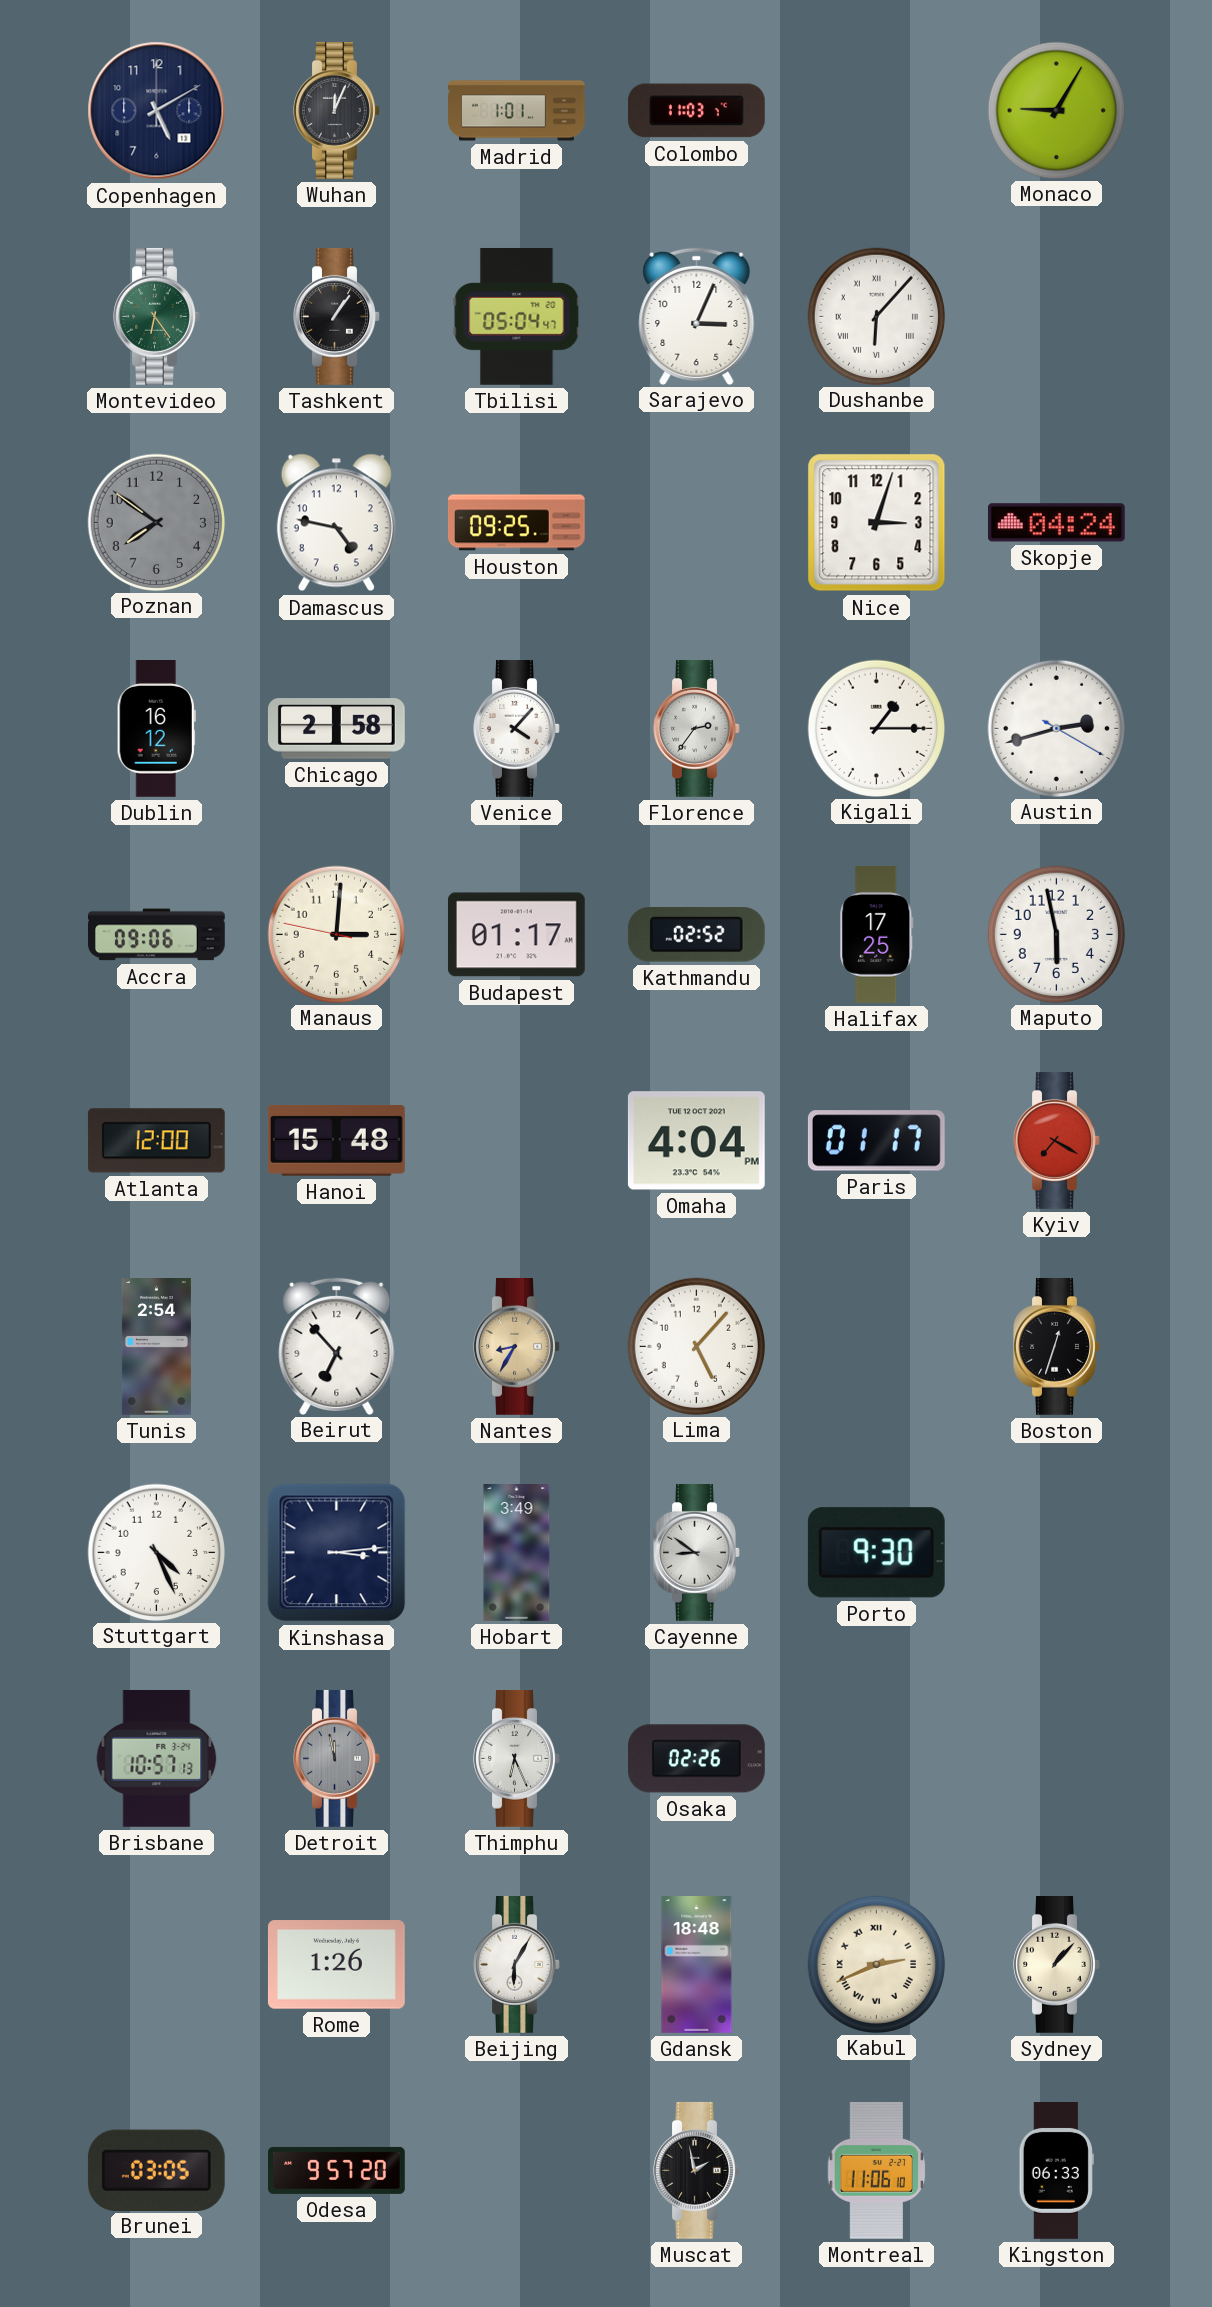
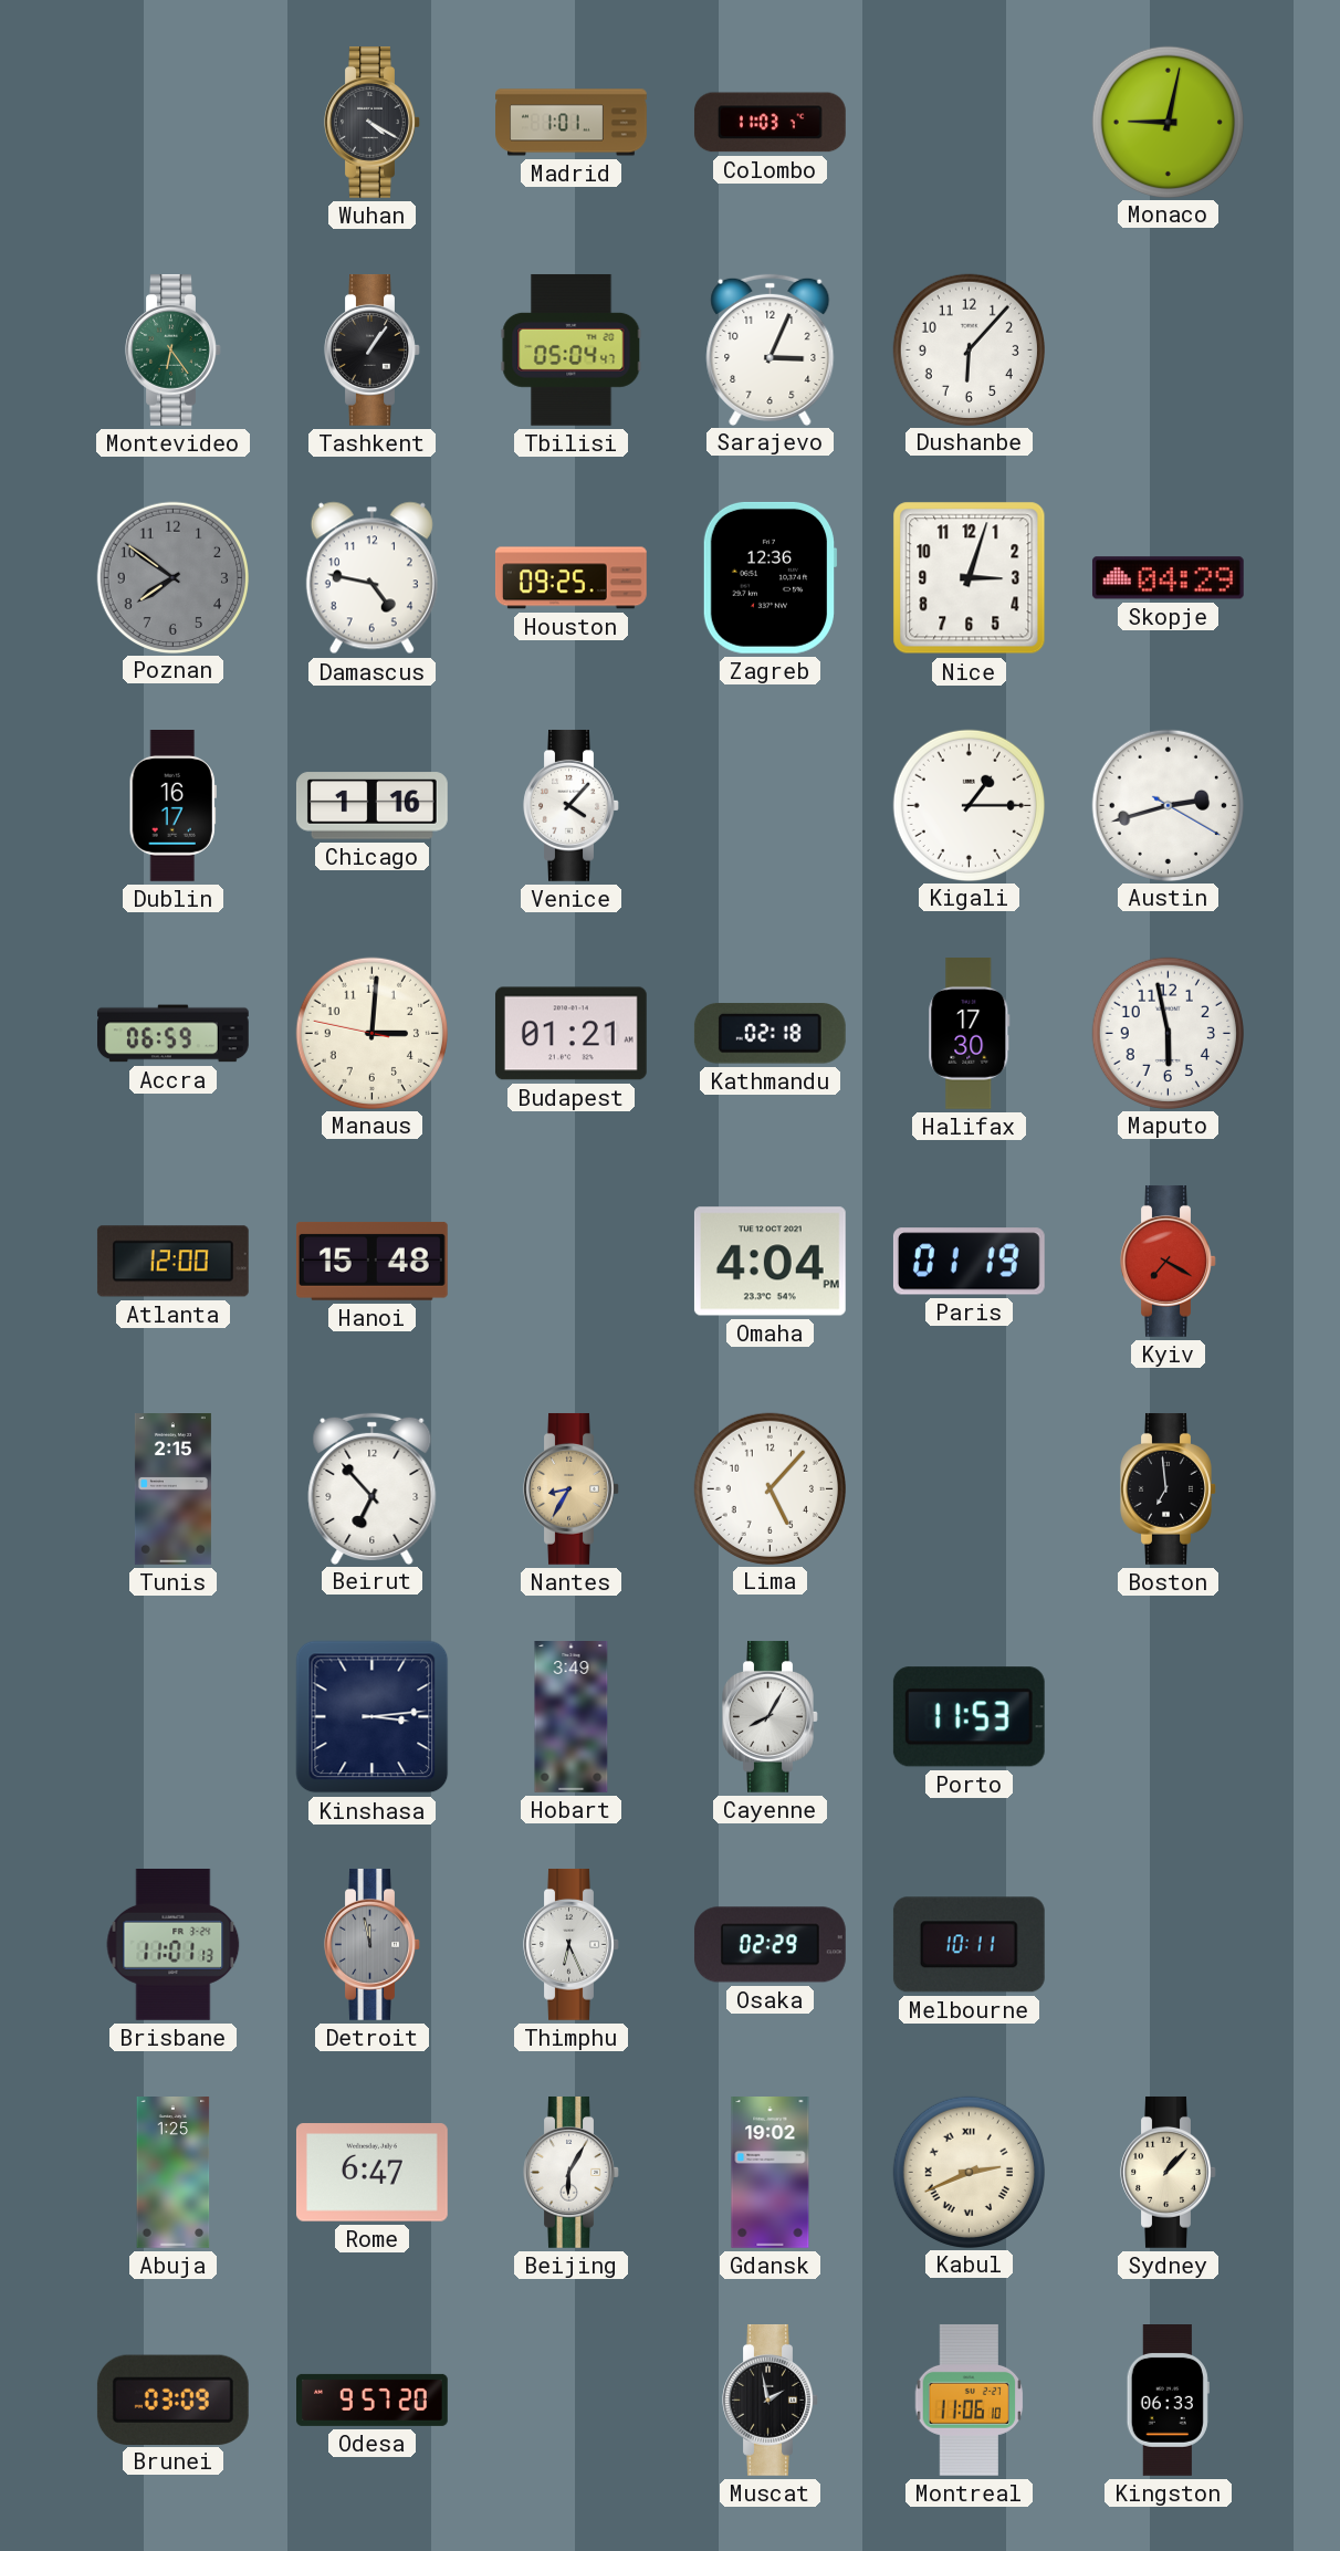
Copenhagen: 5:10 -> none (157, 111)
Wuhan: 12:04 -> 4:20 (373, 122)
Monaco: 9:05 -> 9:02 (1168, 122)
Dushanbe numerals: Roman -> Arabic (969, 349)
Zagreb: none -> 12:36 (770, 577)
Skopje: 04:24 -> 04:29 (1168, 578)
Dublin: 16:12 -> 16:17 (172, 806)
Chicago: 2:58 -> 1:16 (371, 806)
Florence: 2:36 -> none (697, 728)
Accra: 09:06 -> 06:59 (174, 1034)
Budapest: 01:17 -> 01:21 (570, 1034)
Kathmandu: 02:52 -> 02:18 (770, 1034)
Halifax: 17:25 -> 17:30 (970, 1034)
Paris: 01:17 -> 01:19 (969, 1262)
Tunis: 2:54 -> 2:15 (172, 1489)
Boston: 12:33 -> 6:59 (1169, 1488)
Stuttgart: 4:26 -> none (156, 1552)
Cayenne: 8:51 -> 8:05 (771, 1716)
Porto: 9:30 -> 11:53 (969, 1717)
Brisbane: 10:57 -> 11:01 (174, 1944)
Osaka: 02:26 -> 02:29 (770, 1945)
Melbourne: none -> 10:11 (969, 1945)
Abuja: none -> 1:25 (174, 2173)
Rome: 1:26 -> 6:47 (371, 2173)
Gdansk: 18:48 -> 19:02 (771, 2173)
Brunei: 03:05 -> 03:09 (172, 2400)
